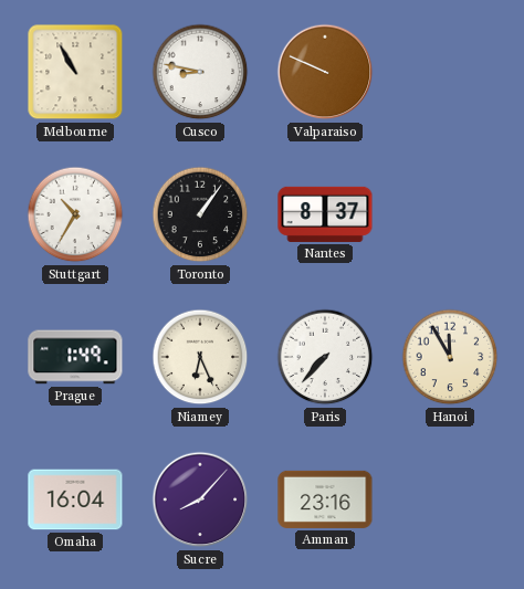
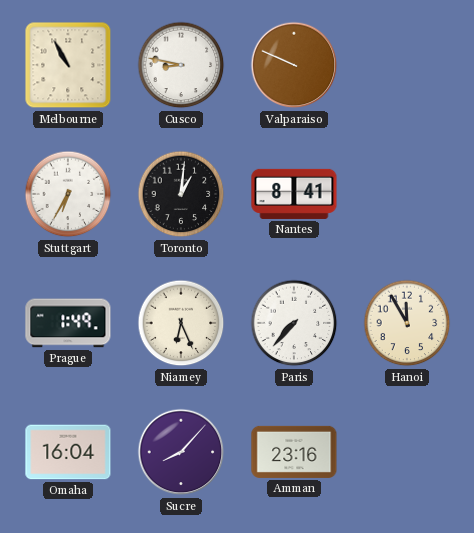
Stuttgart: 10:35 -> 6:35 (68, 194)
Toronto: 1:06 -> 1:01 (181, 194)
Nantes: 8:37 -> 8:41 (294, 194)
